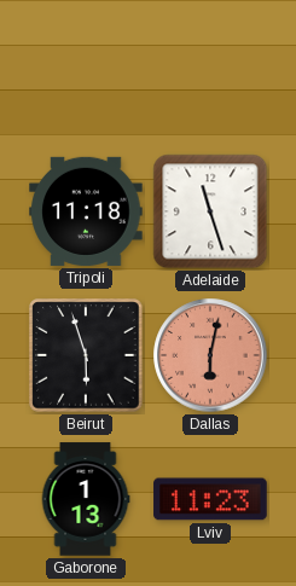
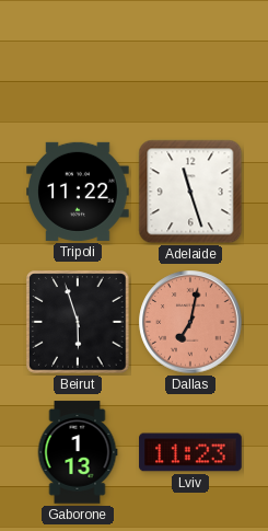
Tripoli: 11:18 -> 11:22 (78, 192)
Dallas: 6:02 -> 7:02 (190, 322)
